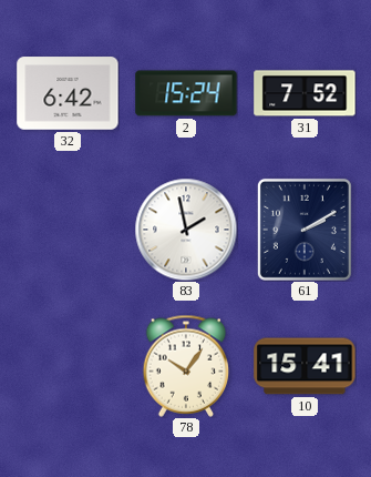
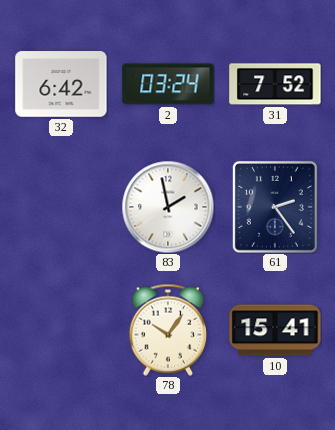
2: 15:24 -> 03:24 (168, 84)
61: 2:10 -> 2:24 (275, 207)
